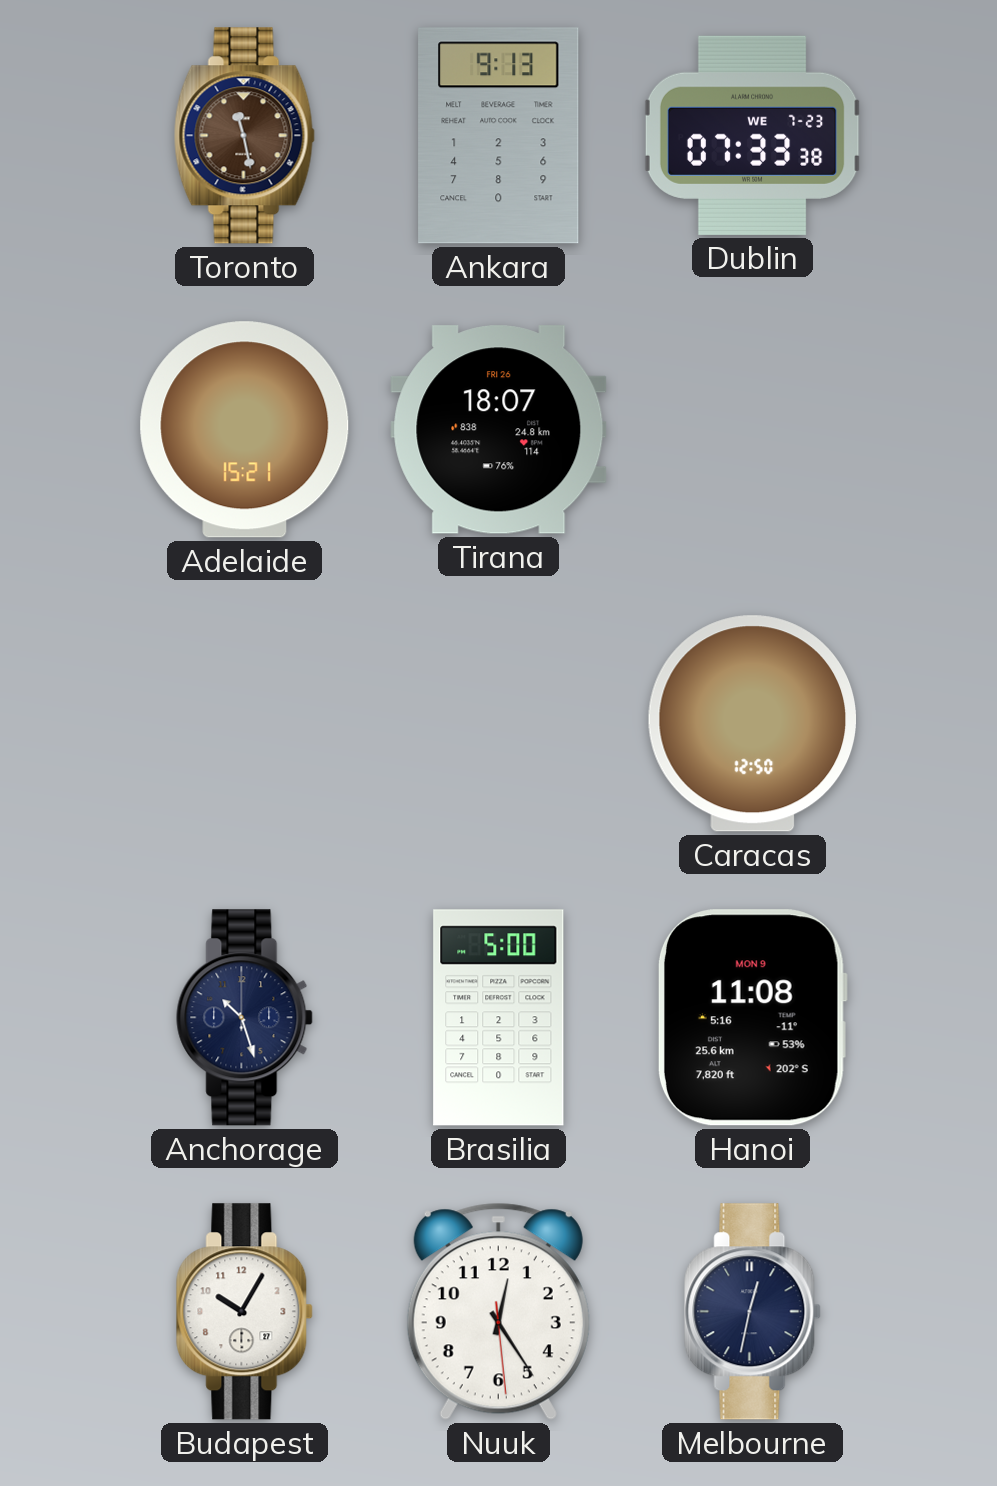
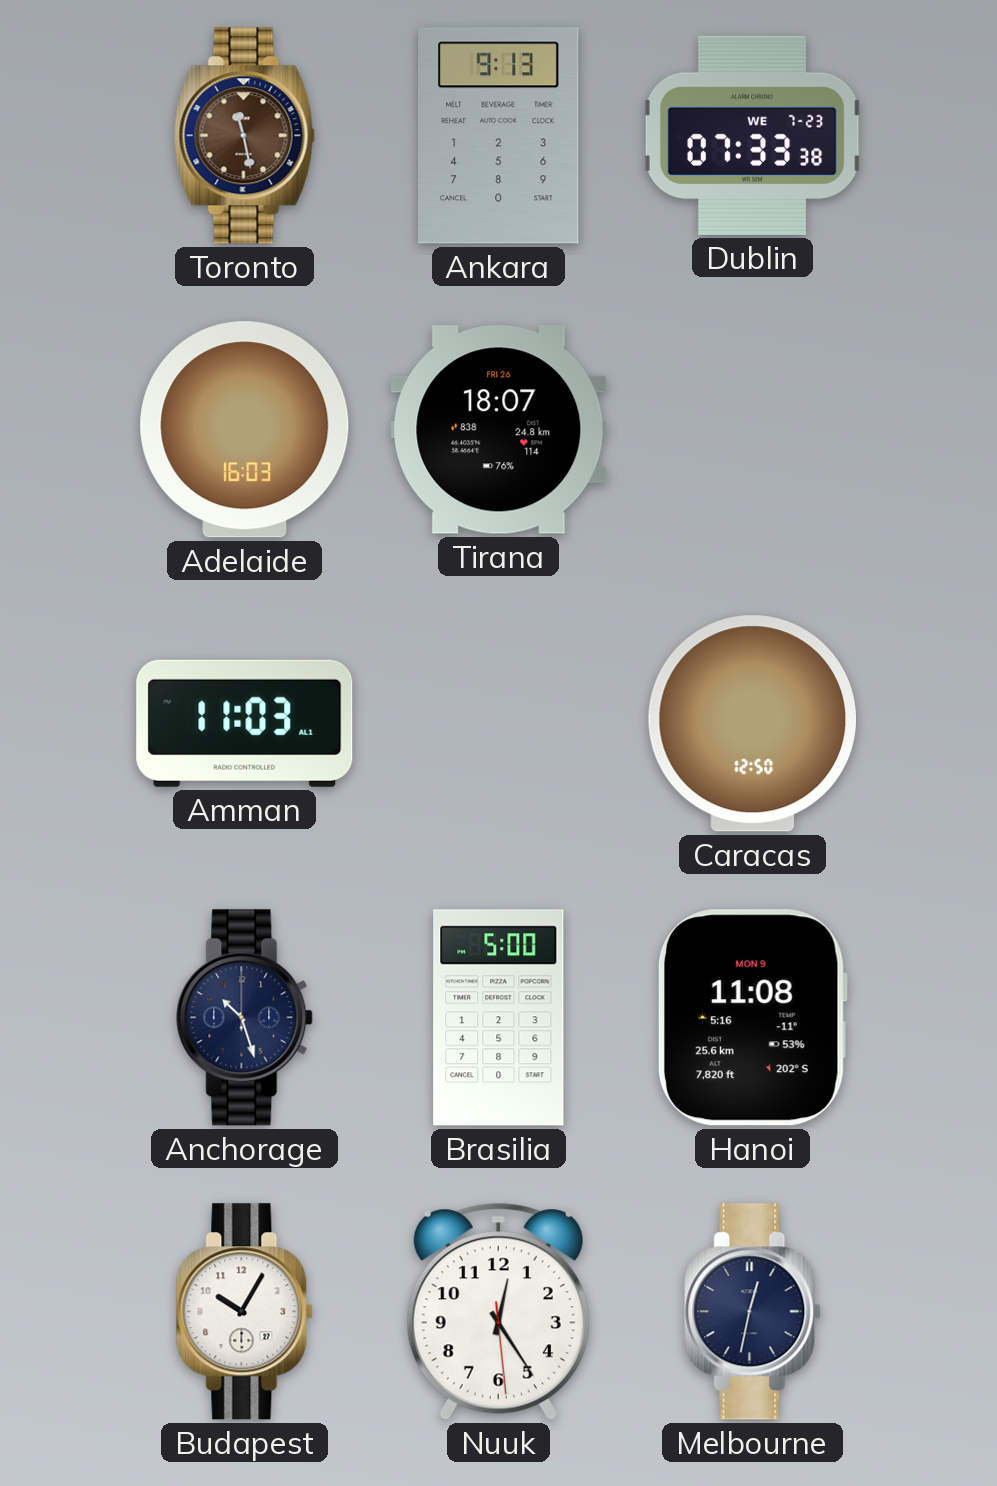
Adelaide: 15:21 -> 16:03 (245, 430)
Amman: none -> 11:03 (245, 723)
